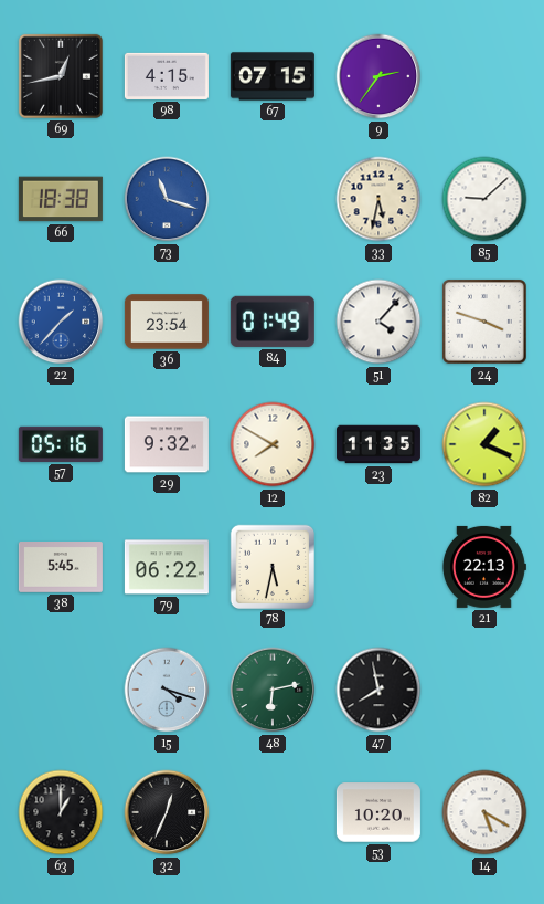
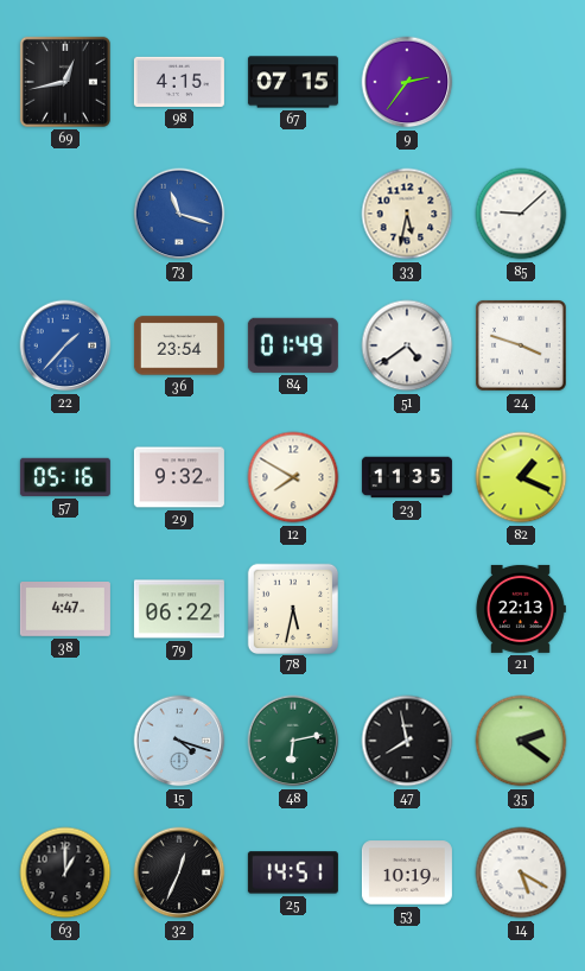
66: 18:38 -> none (61, 199)
51: 4:07 -> 4:39 (407, 345)
38: 5:45 -> 4:47 (65, 610)
35: none -> 2:21 (521, 741)
25: none -> 14:51 (293, 872)
53: 10:20 -> 10:19 (407, 872)
